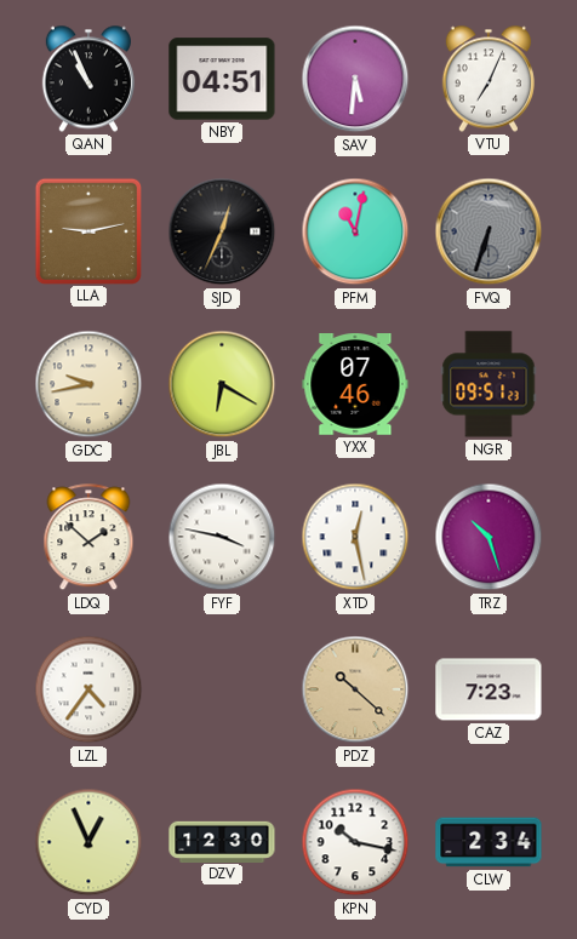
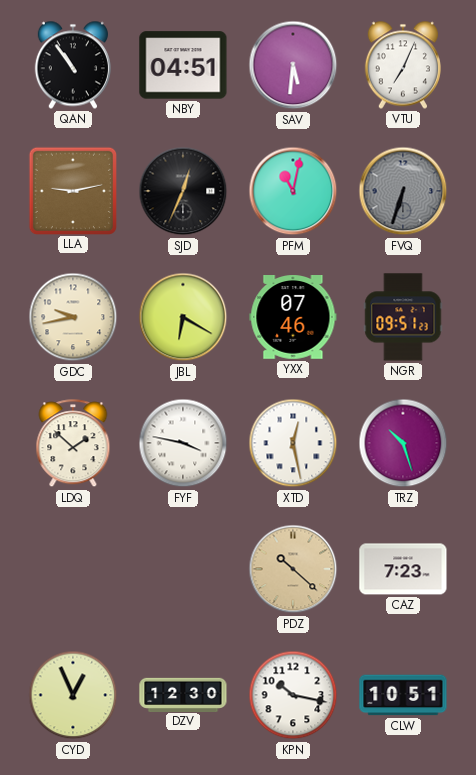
QAN: 10:56 -> 10:54 (73, 65)
LZL: 4:36 -> none (88, 689)
CLW: 2:34 -> 10:51 (403, 695)
